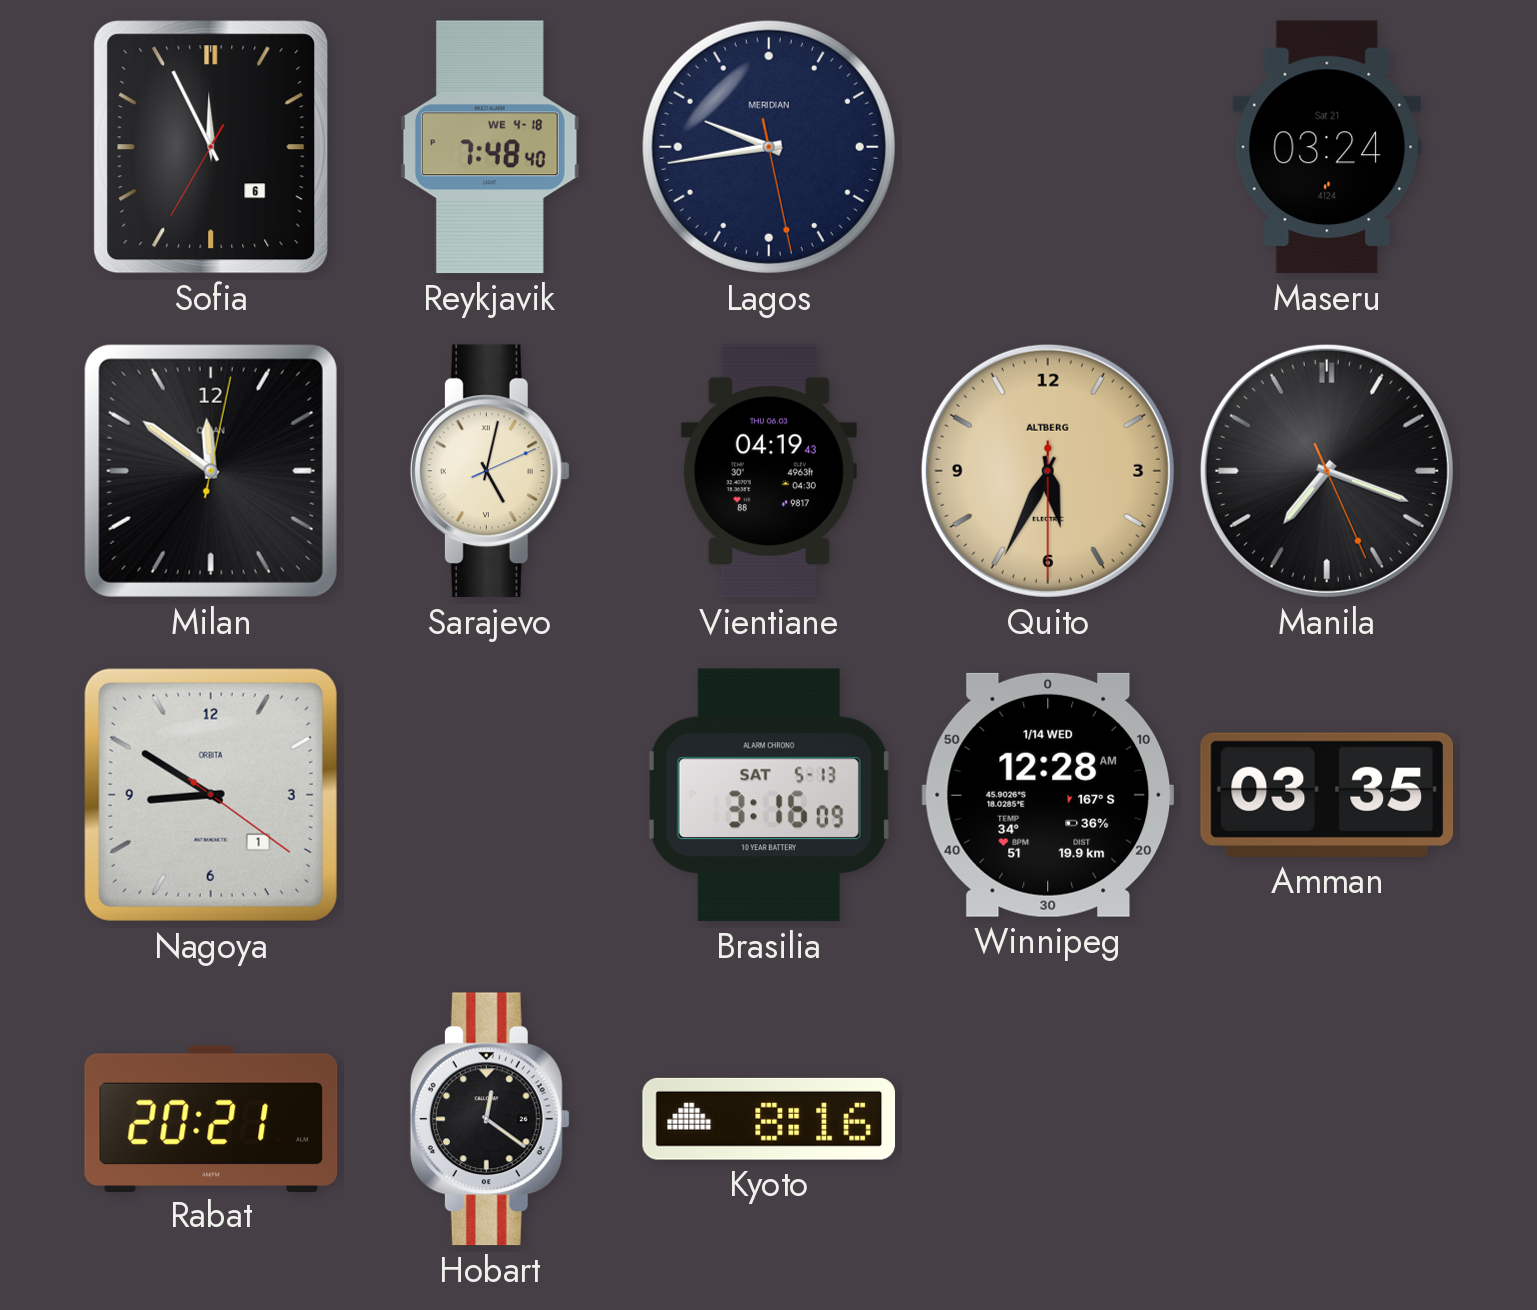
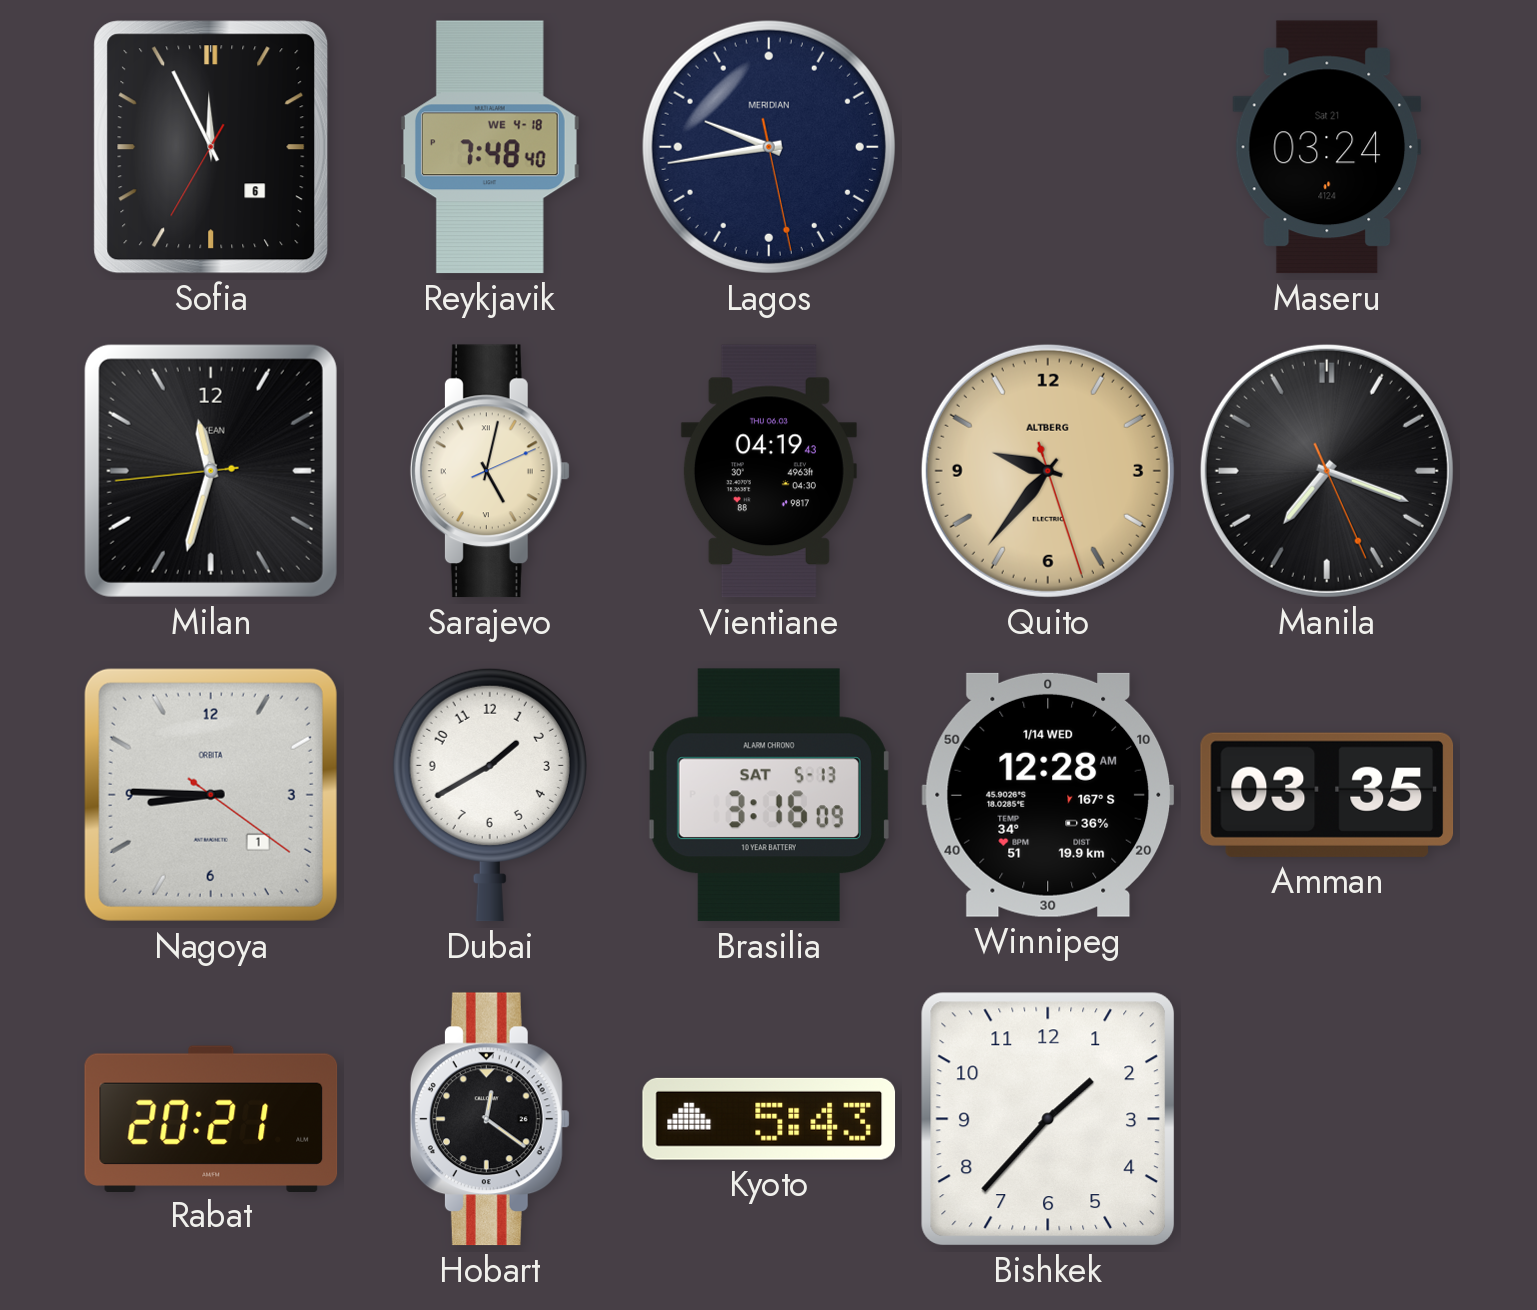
Milan: 11:51 -> 11:32 (211, 471)
Quito: 5:34 -> 9:36 (1048, 471)
Nagoya: 8:50 -> 8:45 (211, 795)
Dubai: none -> 1:40 (490, 795)
Kyoto: 8:16 -> 5:43 (769, 1119)
Bishkek: none -> 1:37 (1048, 1119)
